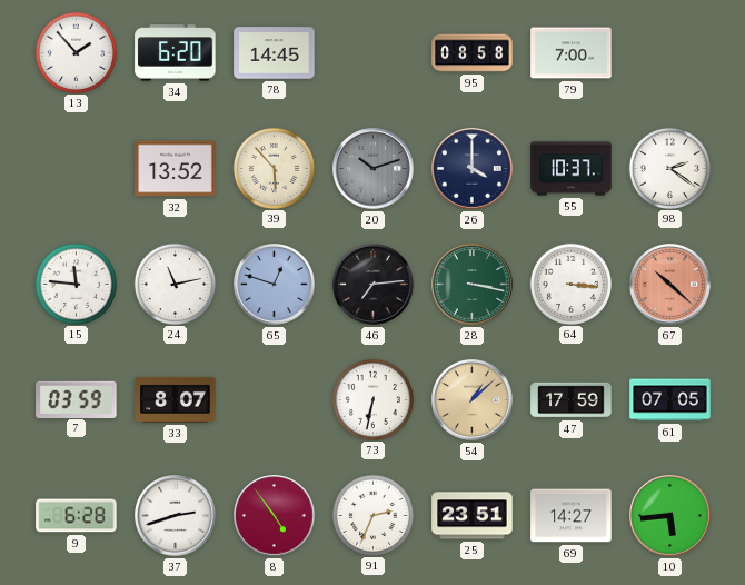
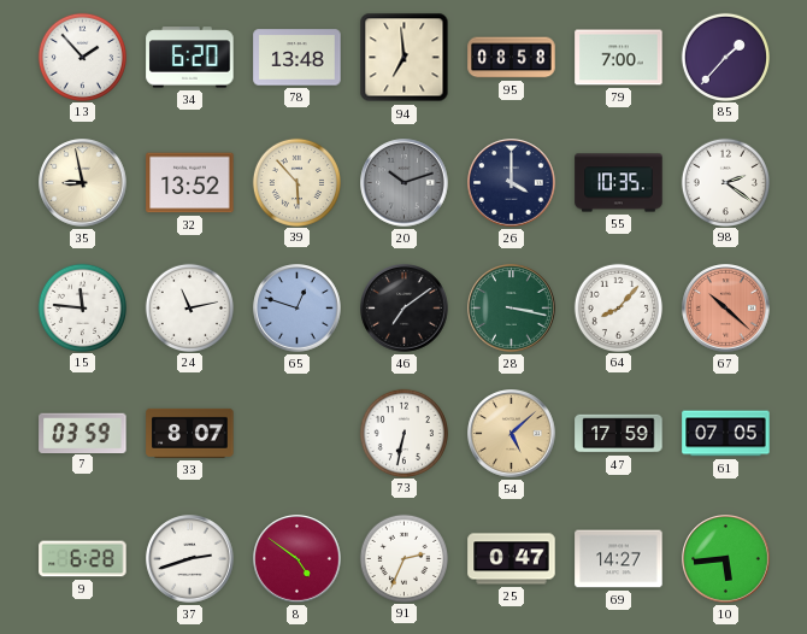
78: 14:45 -> 13:48 (298, 58)
94: none -> 6:59 (405, 58)
85: none -> 1:37 (725, 57)
35: none -> 8:58 (83, 183)
55: 10:37 -> 10:35 (619, 183)
46: 7:14 -> 7:09 (405, 309)
64: 3:16 -> 8:07 (618, 307)
54: 1:08 -> 5:08 (512, 434)
8: 4:54 -> 4:51 (298, 559)
25: 23:51 -> 0:47 (512, 559)
